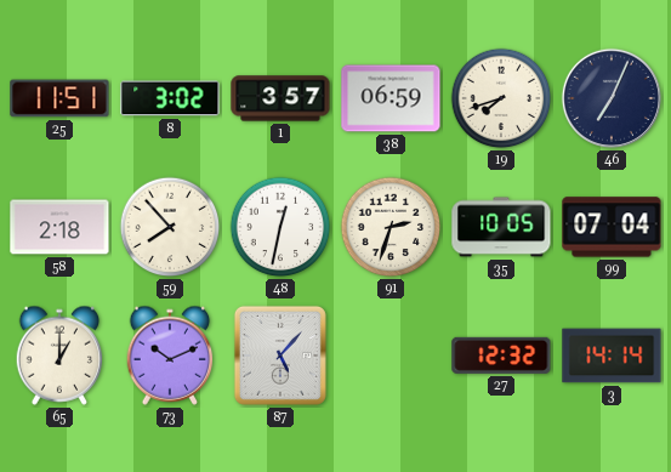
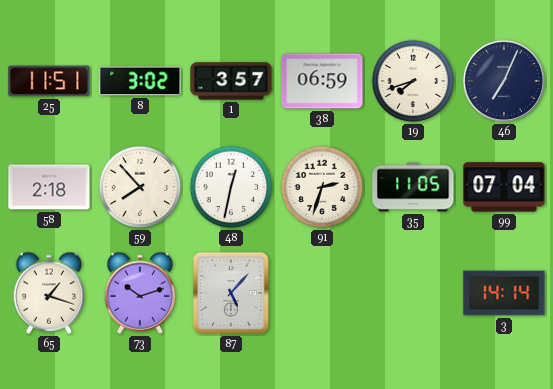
35: 10:05 -> 11:05 (413, 187)
65: 1:00 -> 1:18 (49, 293)
73: 10:11 -> 10:12 (140, 293)
27: 12:32 -> none (501, 356)
